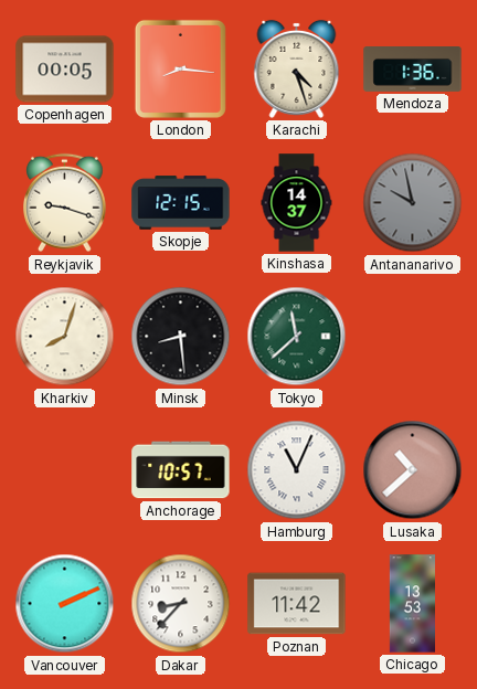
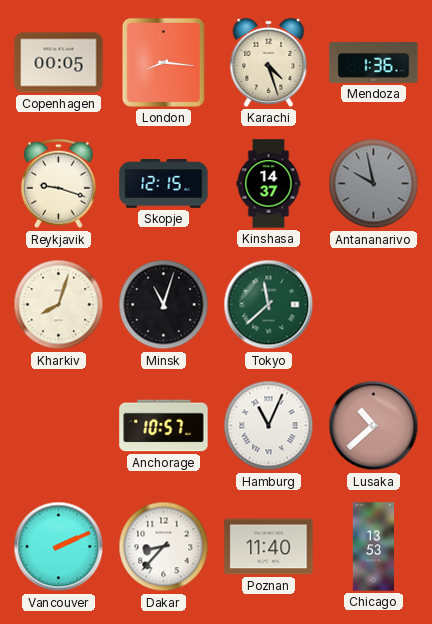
Minsk: 8:29 -> 11:03 (164, 305)
Poznan: 11:42 -> 11:40 (269, 547)
